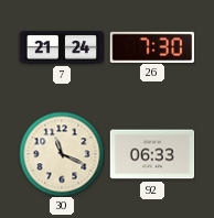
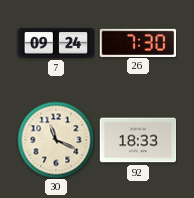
7: 21:24 -> 09:24 (56, 44)
92: 06:33 -> 18:33 (138, 140)
